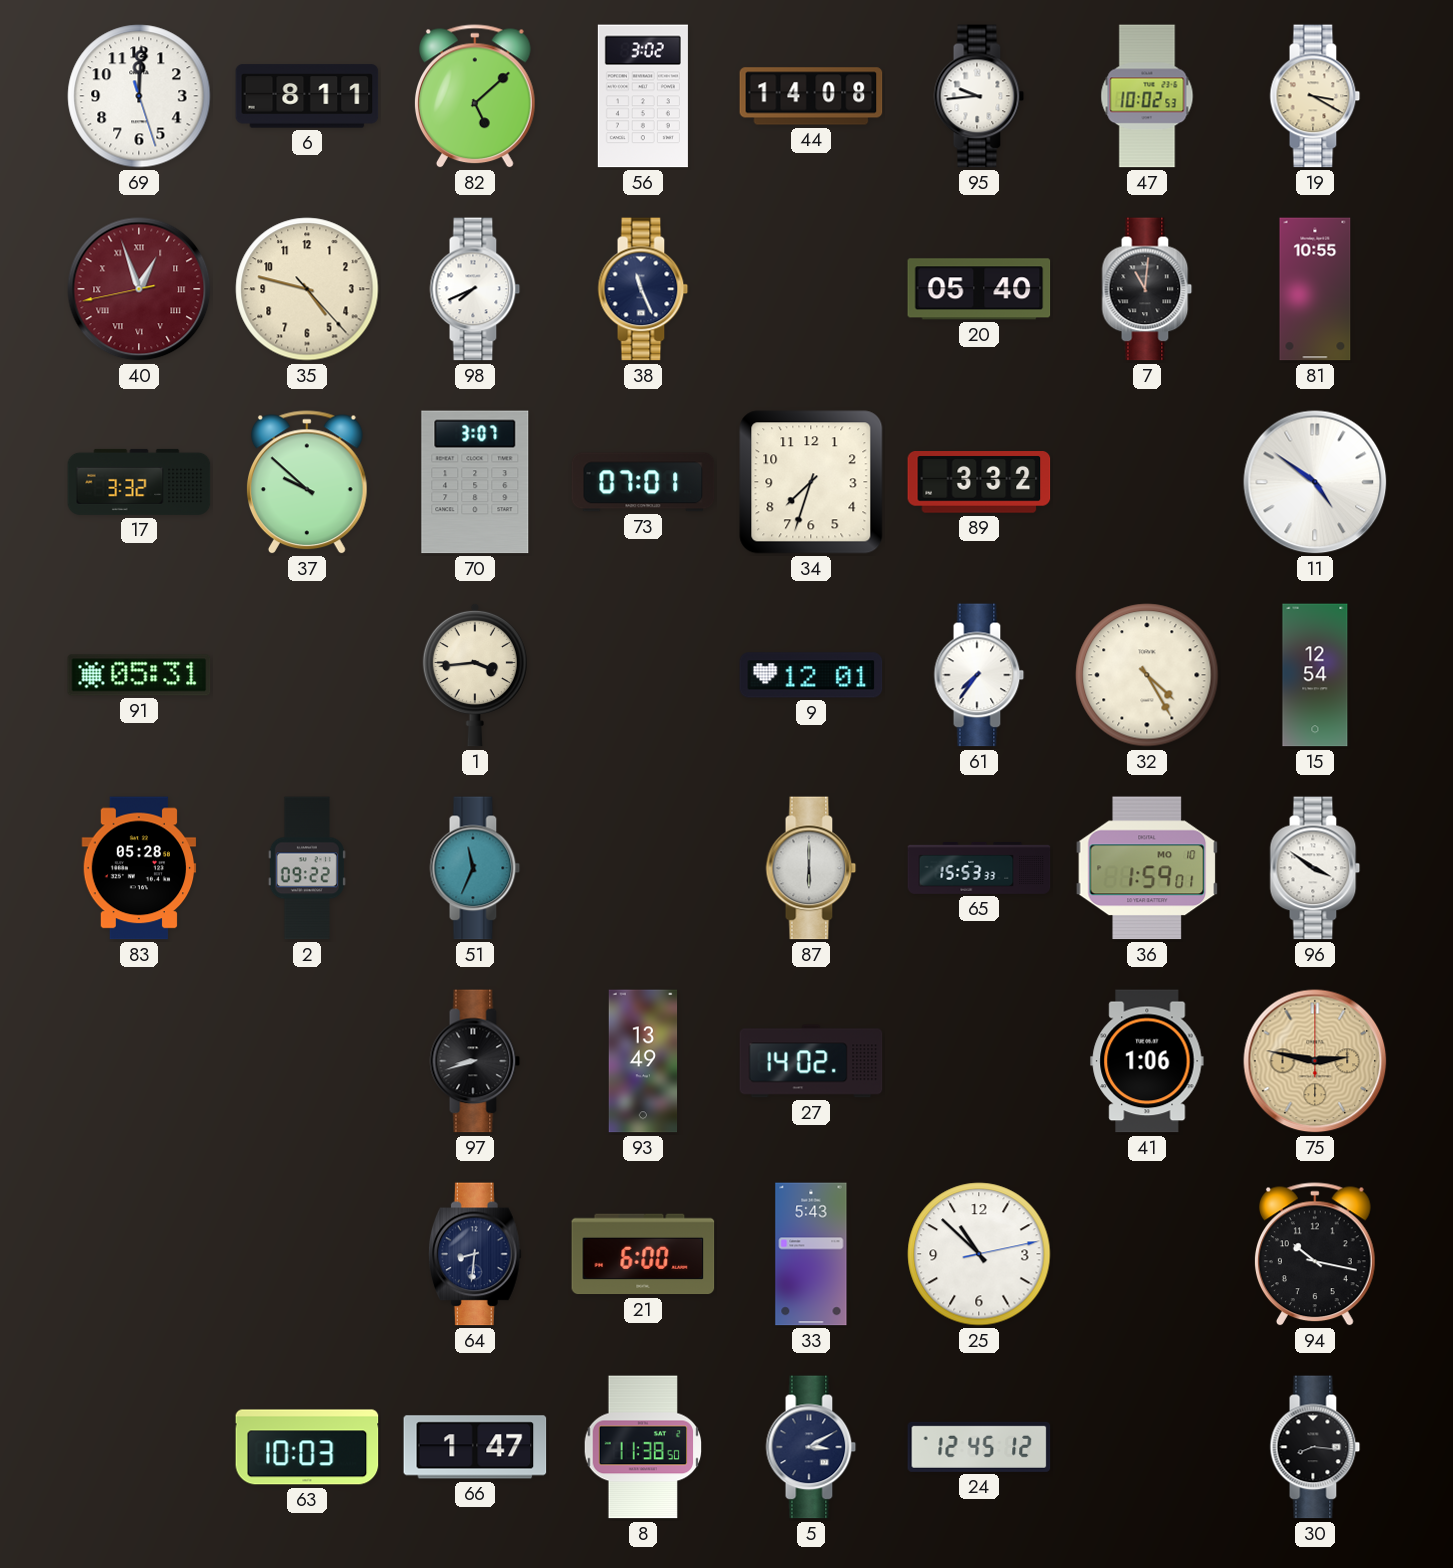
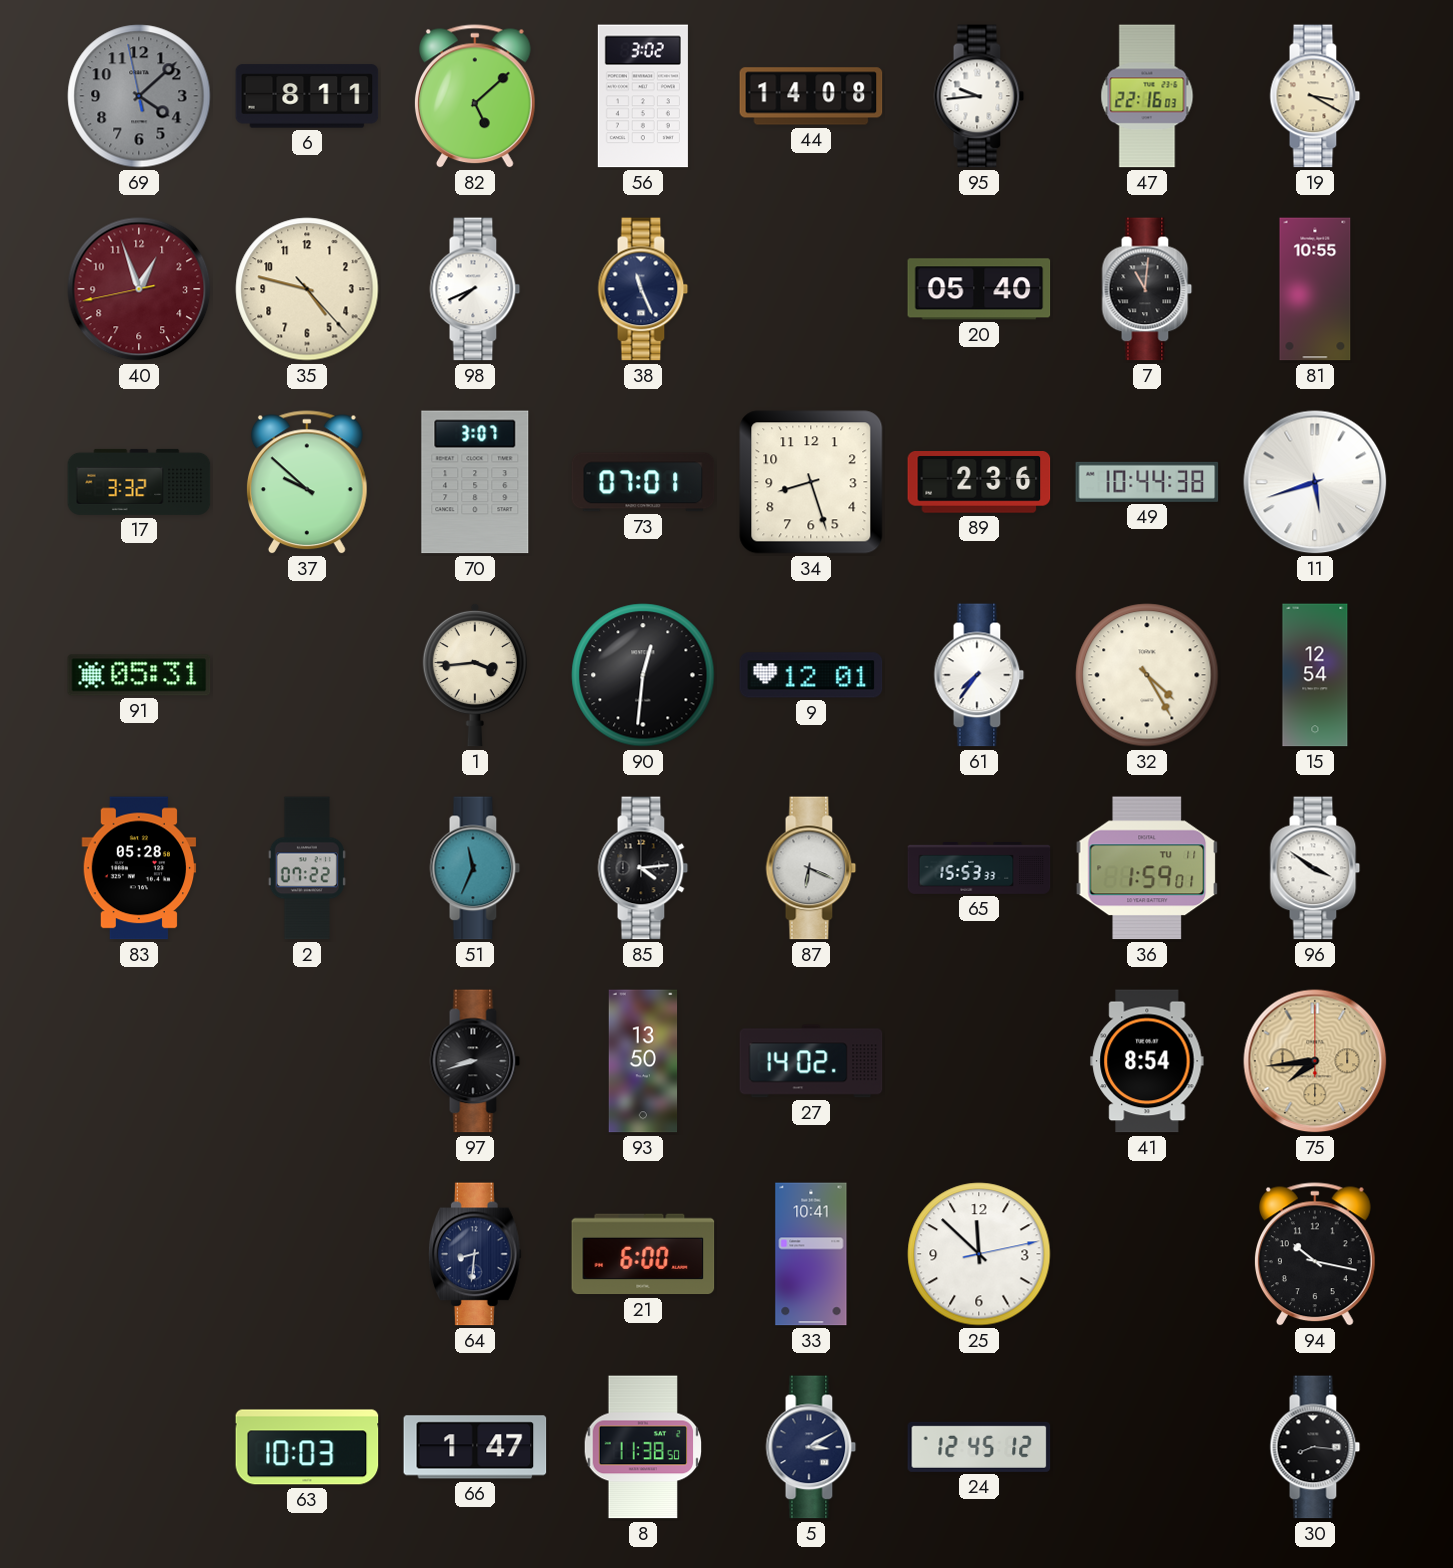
69: 12:00 -> 4:07 (139, 96)
69 dial: white -> grey (139, 96)
47: 10:02 -> 22:16 (1147, 96)
40 numerals: Roman -> Arabic (139, 289)
34: 7:33 -> 8:27 (811, 482)
89: 3:32 -> 2:36 (979, 482)
49: none -> 10:44 (1147, 482)
11: 4:51 -> 5:42 (1315, 482)
90: none -> 12:31 (643, 675)
2: 09:22 -> 07:22 (307, 868)
85: none -> 4:14 (643, 868)
87: 6:00 -> 6:19 (811, 868)
36 date: MO 10 -> TU 11 (1147, 868)
93: 13:49 -> 13:50 (643, 1061)
41: 1:06 -> 8:54 (1147, 1061)
75: 2:47 -> 7:44 (1315, 1061)
33: 5:43 -> 10:41 (811, 1254)
25: 10:52 -> 11:52 (979, 1254)
